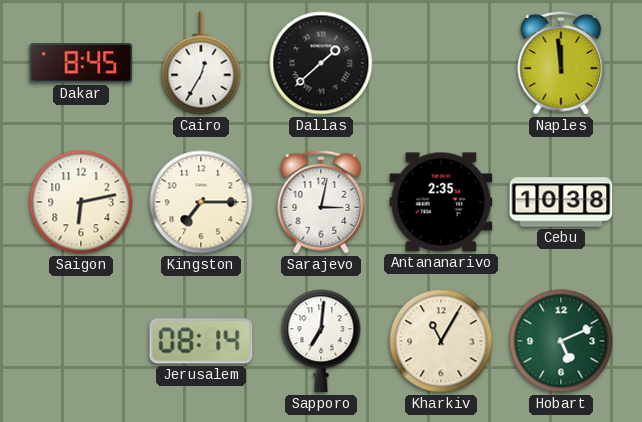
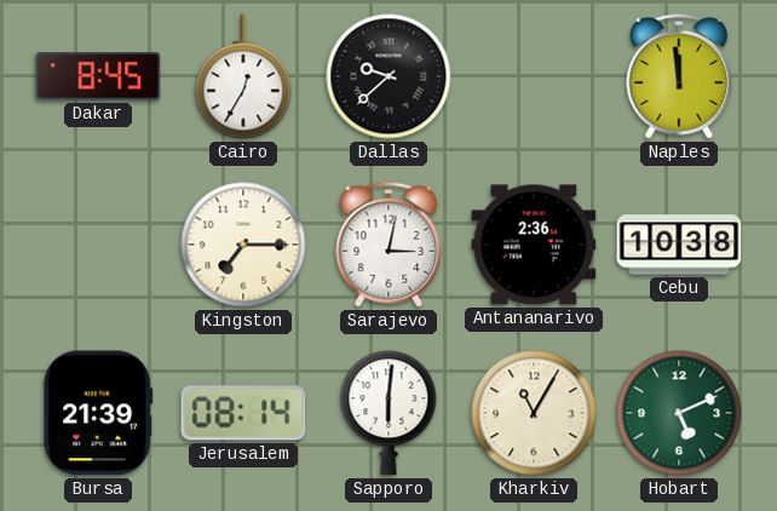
Dallas: 1:38 -> 9:38 (388, 76)
Saigon: 6:13 -> none (81, 202)
Antananarivo: 2:35 -> 2:36 (534, 245)
Bursa: none -> 21:39 (98, 413)
Sapporo: 7:01 -> 6:01 (388, 413)
